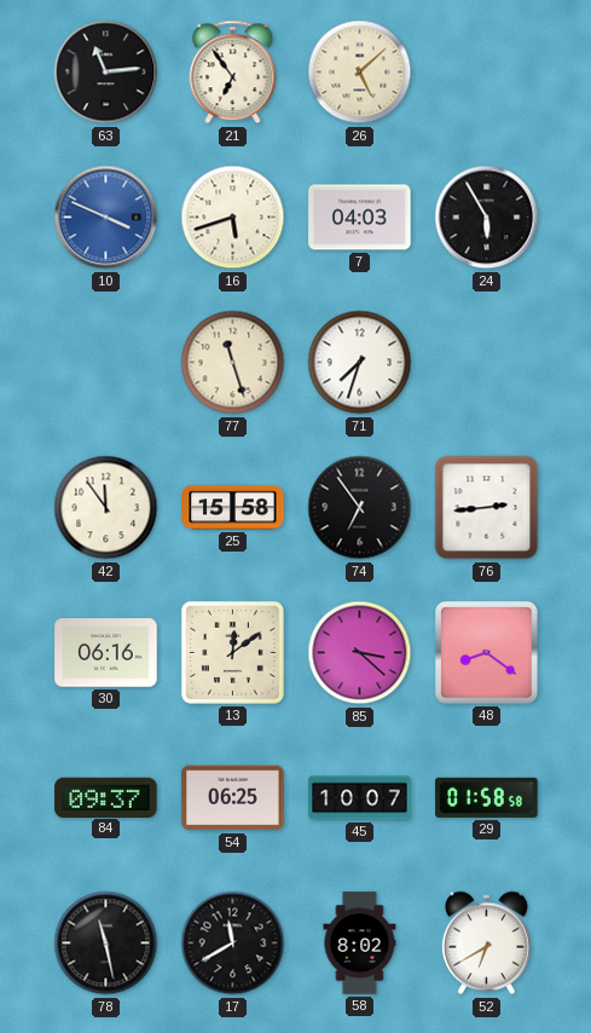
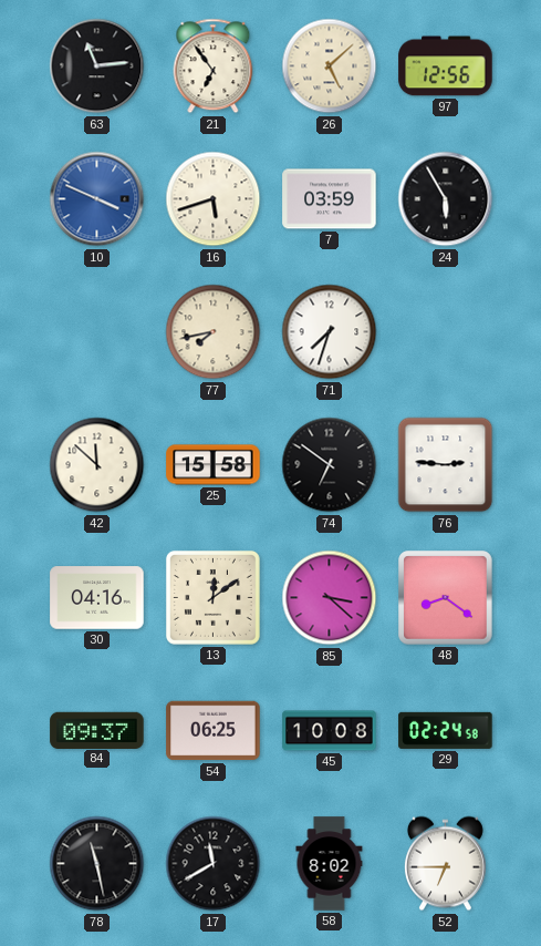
97: none -> 12:56 (446, 66)
7: 04:03 -> 03:59 (330, 199)
77: 11:27 -> 7:43 (214, 332)
42: 11:54 -> 11:52 (97, 465)
74: 6:54 -> 6:51 (330, 465)
76: 2:44 -> 2:46 (446, 465)
30: 06:16 -> 04:16 (97, 598)
45: 10:07 -> 10:08 (330, 731)
29: 01:58 -> 02:24 (446, 730)
52: 6:40 -> 6:45 (445, 864)
